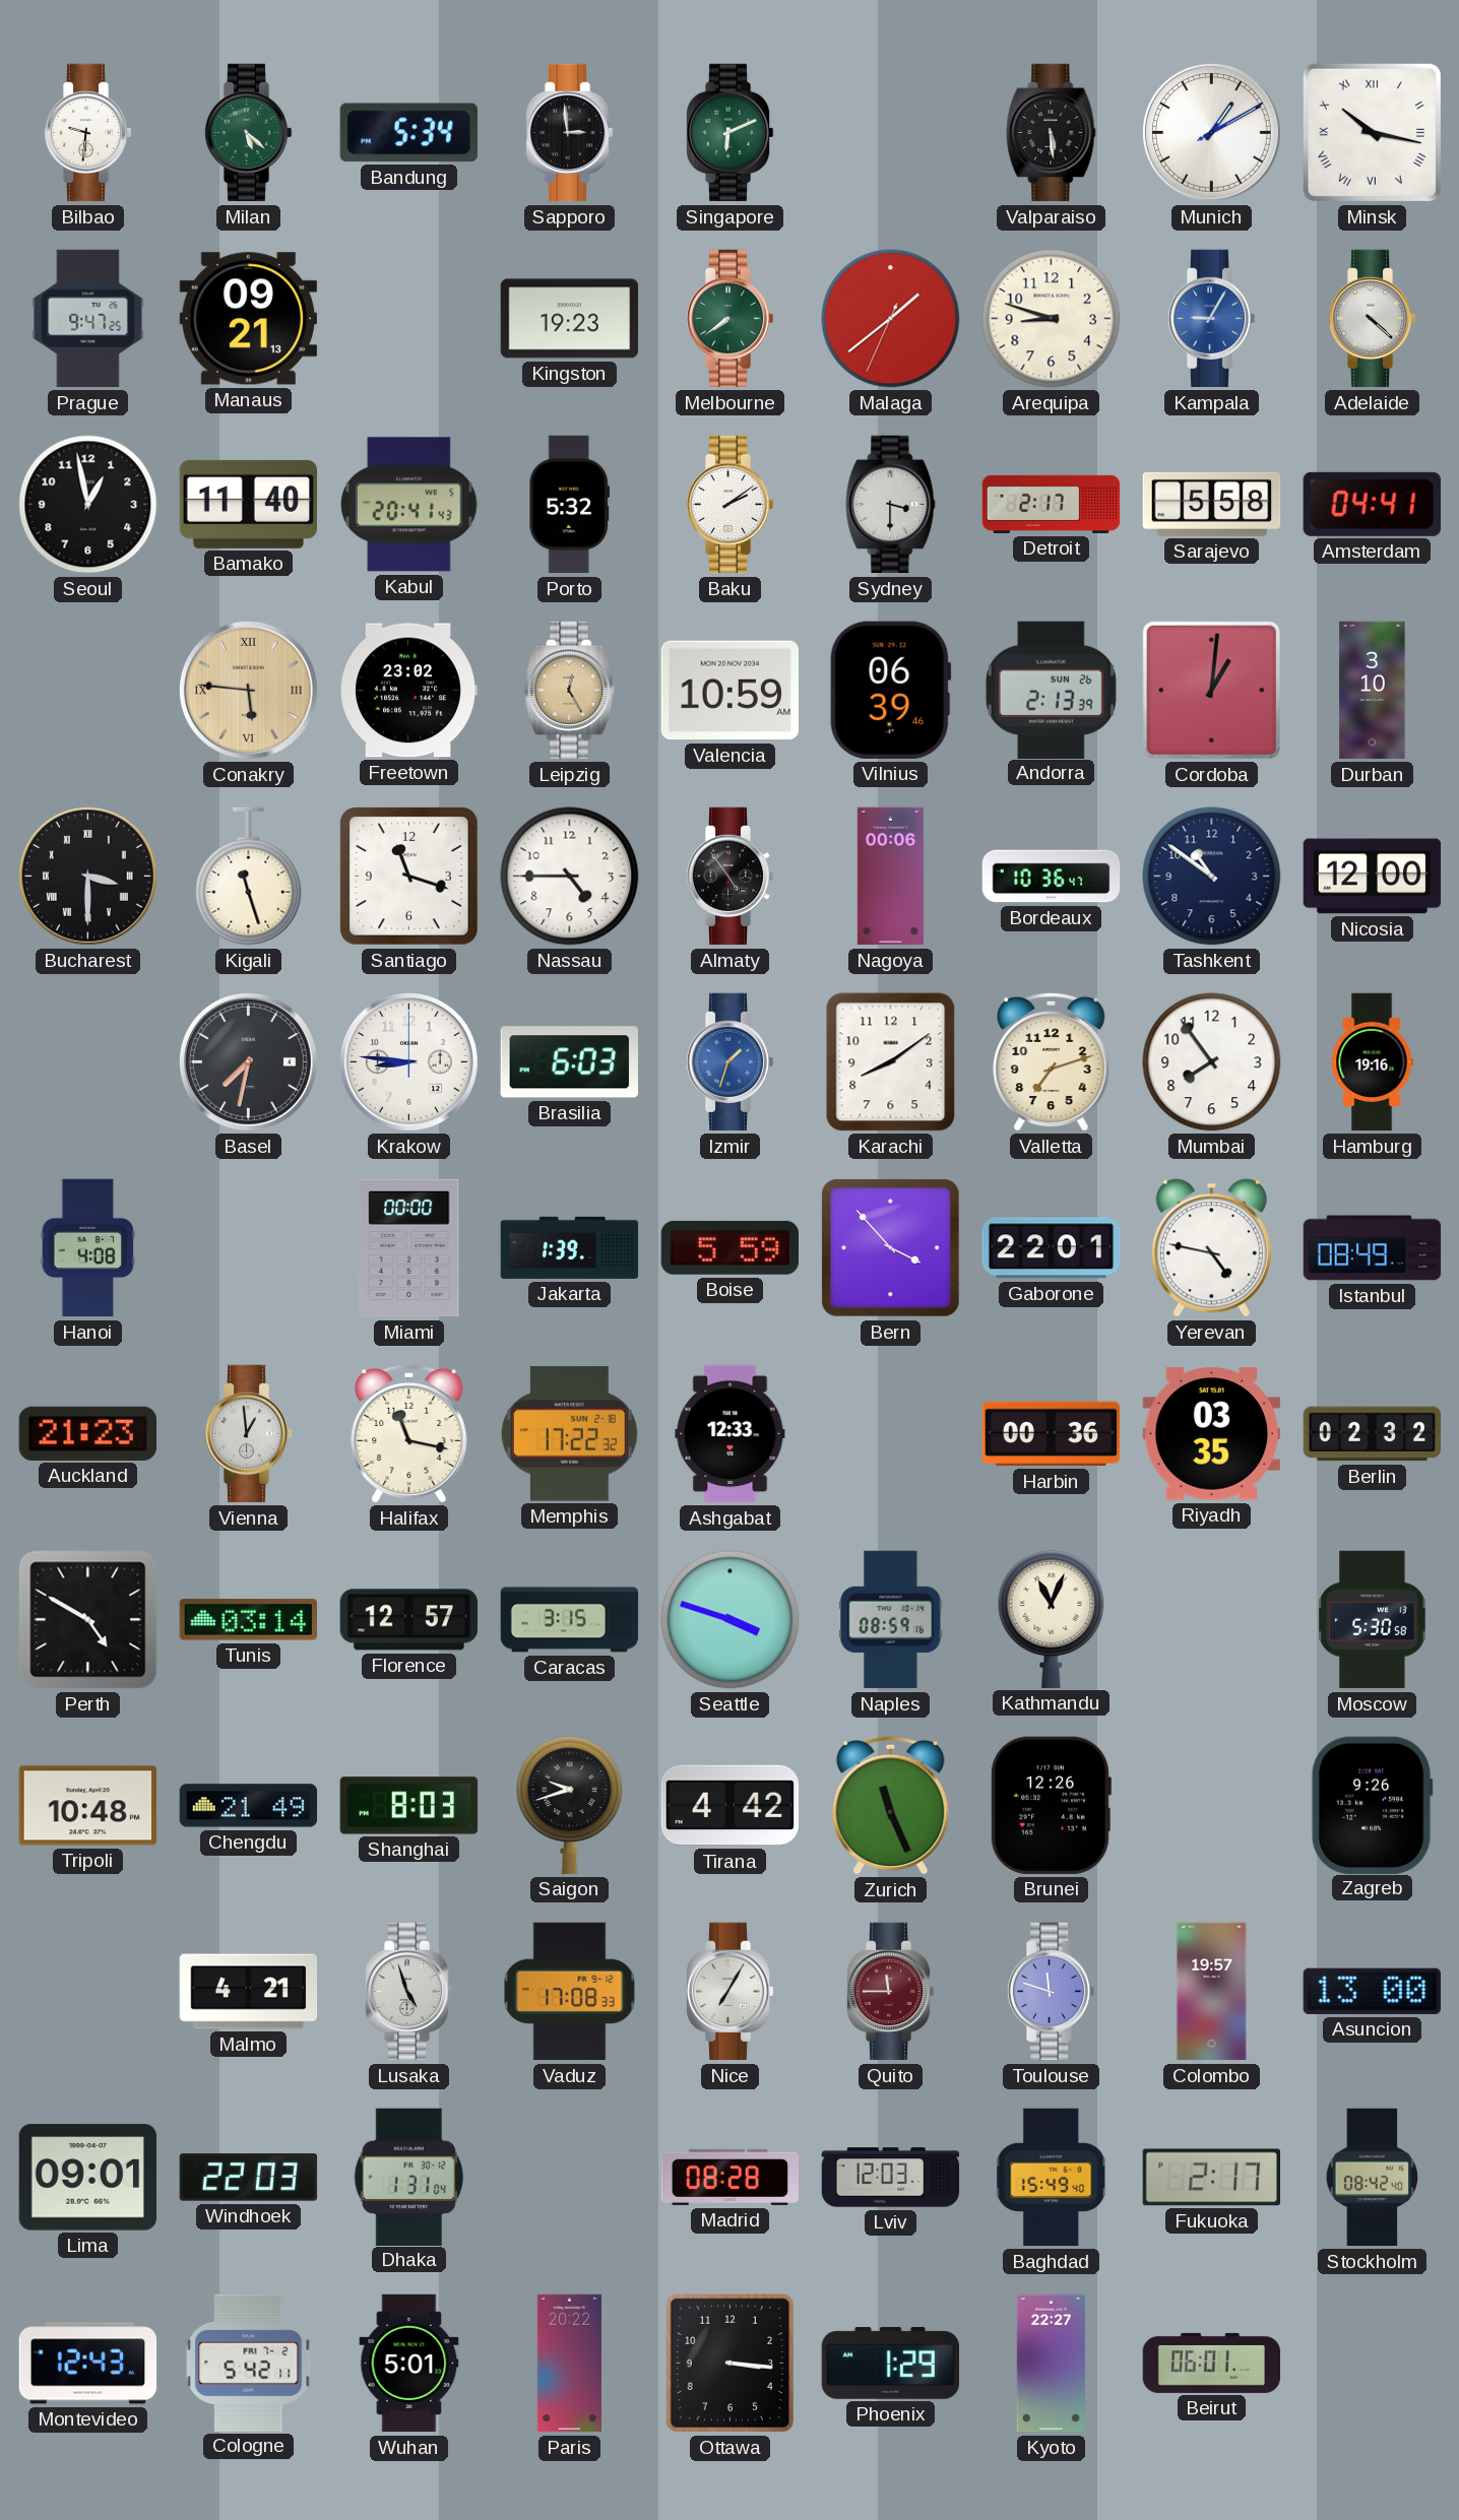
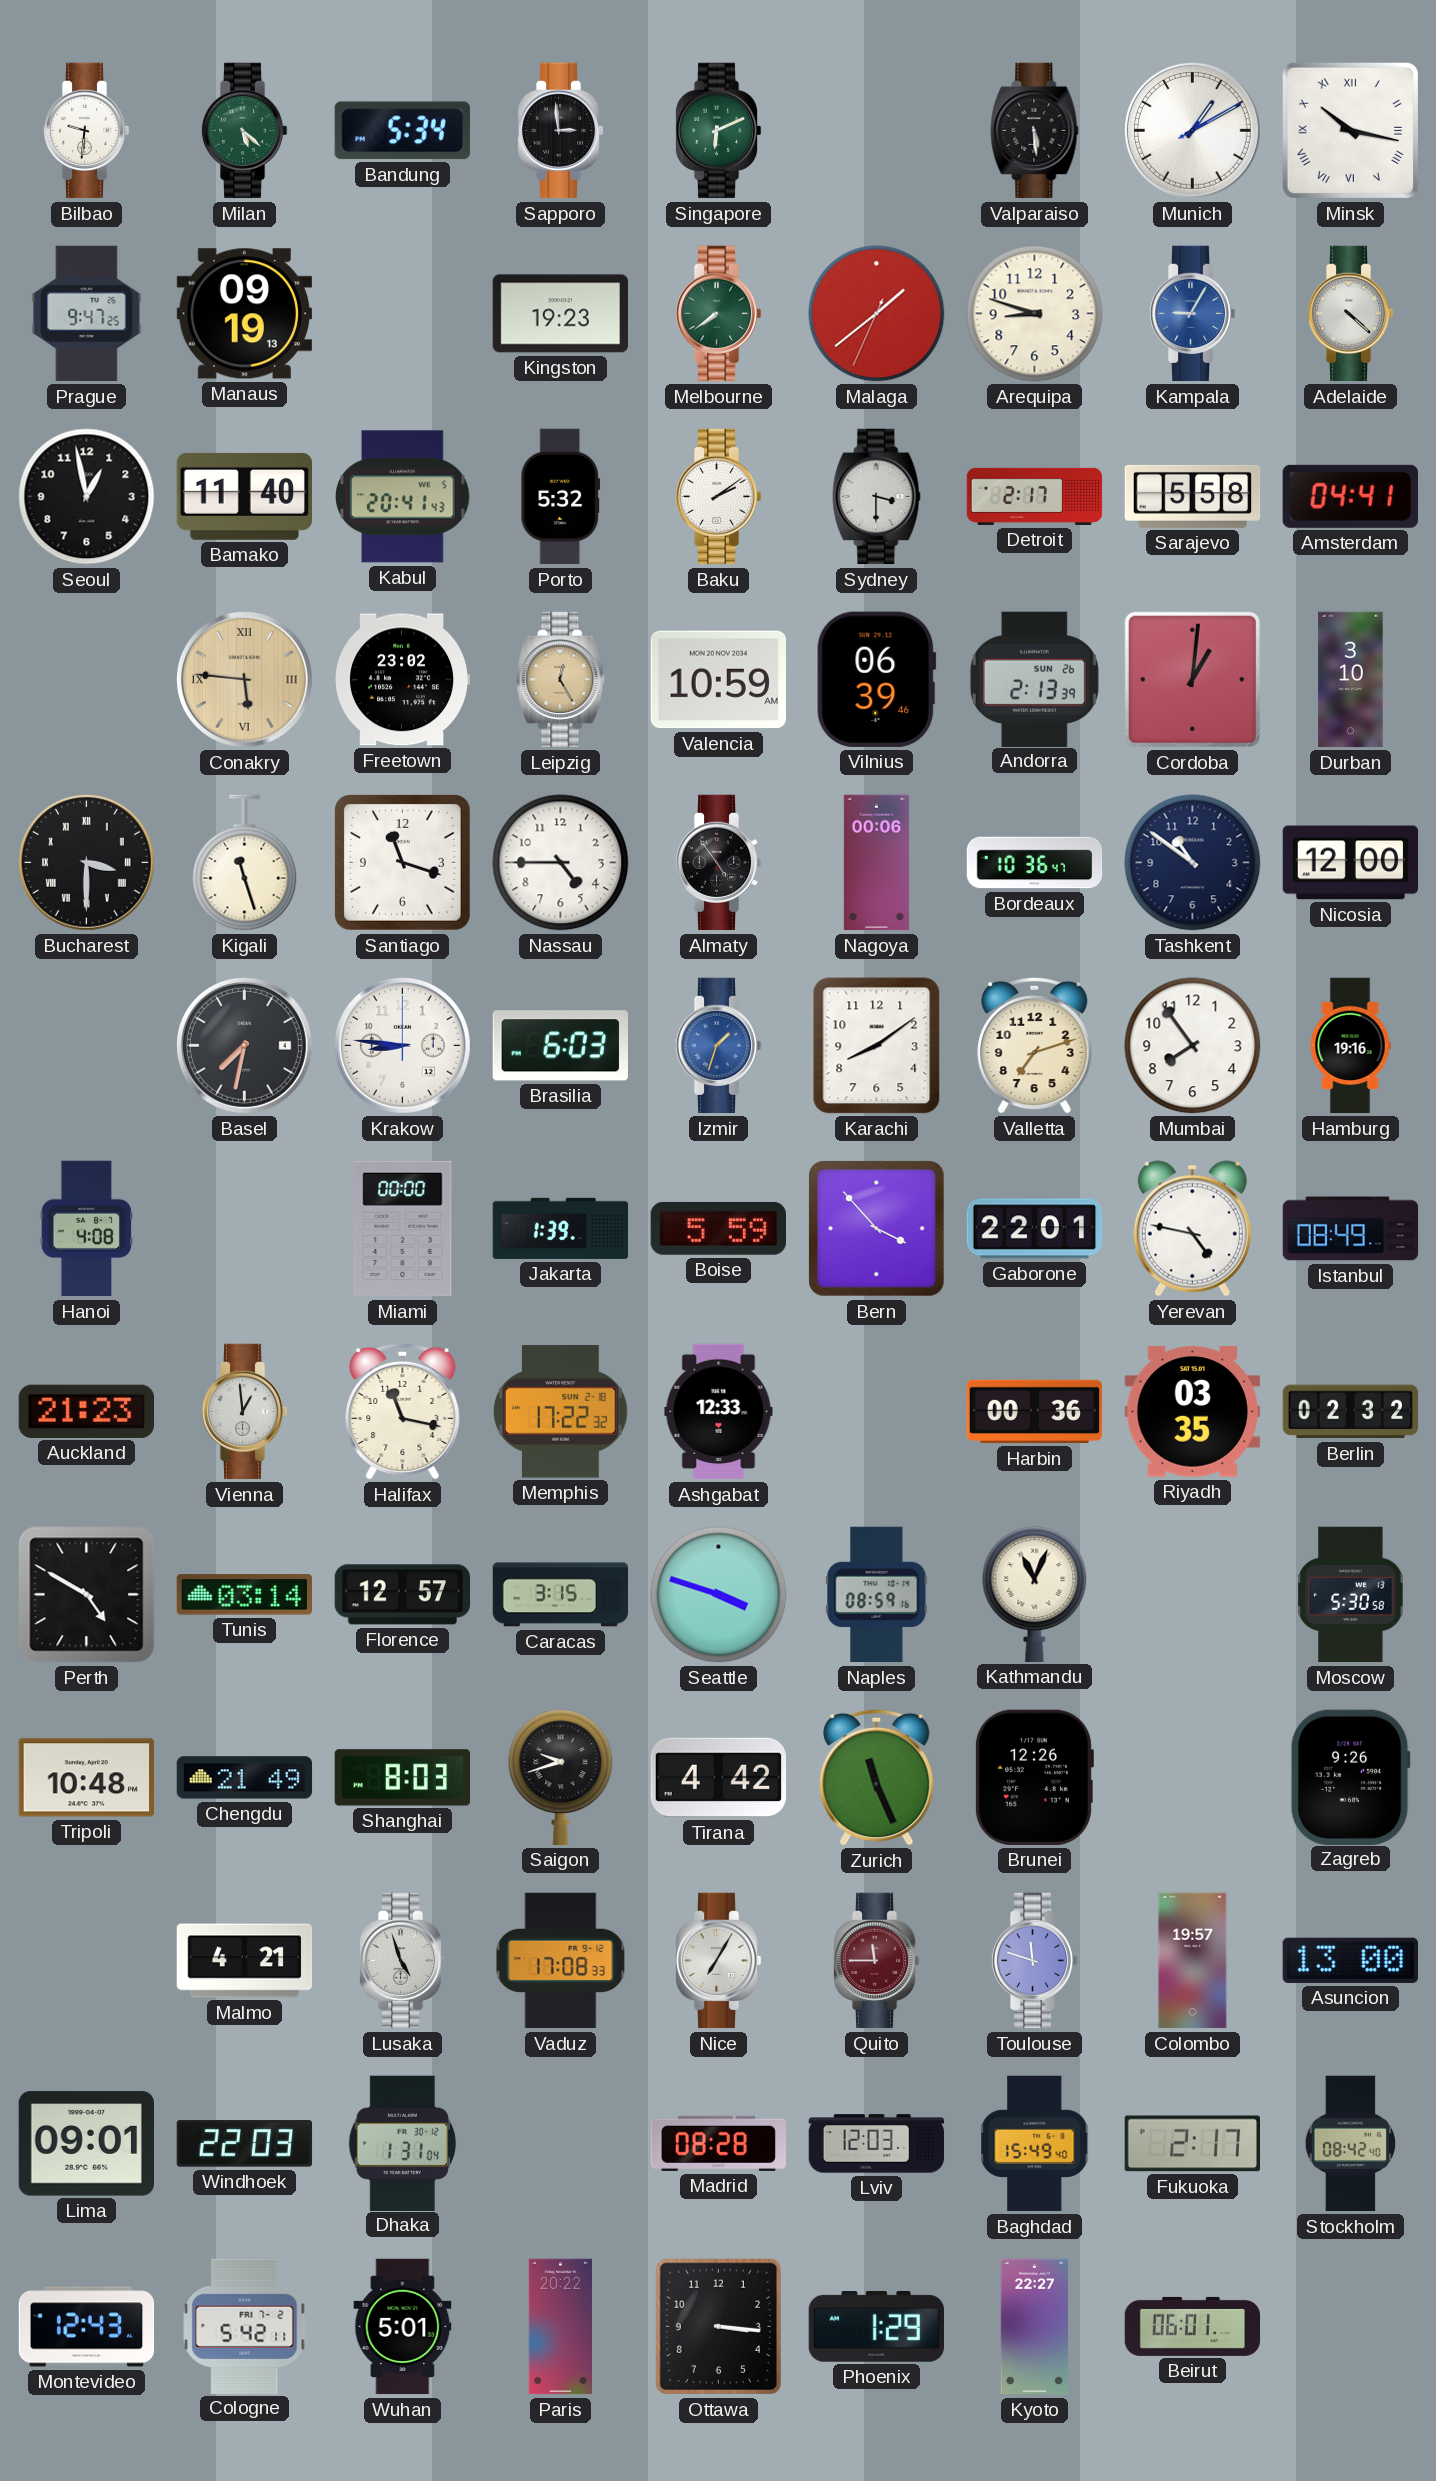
Manaus: 09:21 -> 09:19 (244, 314)
